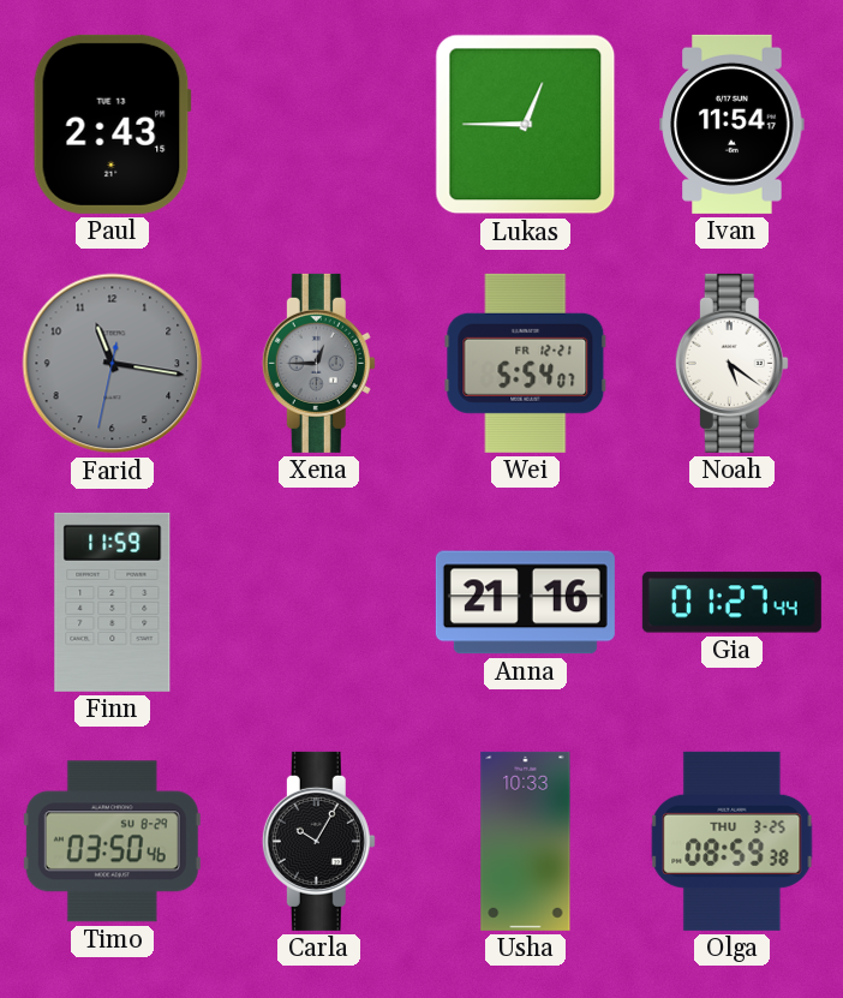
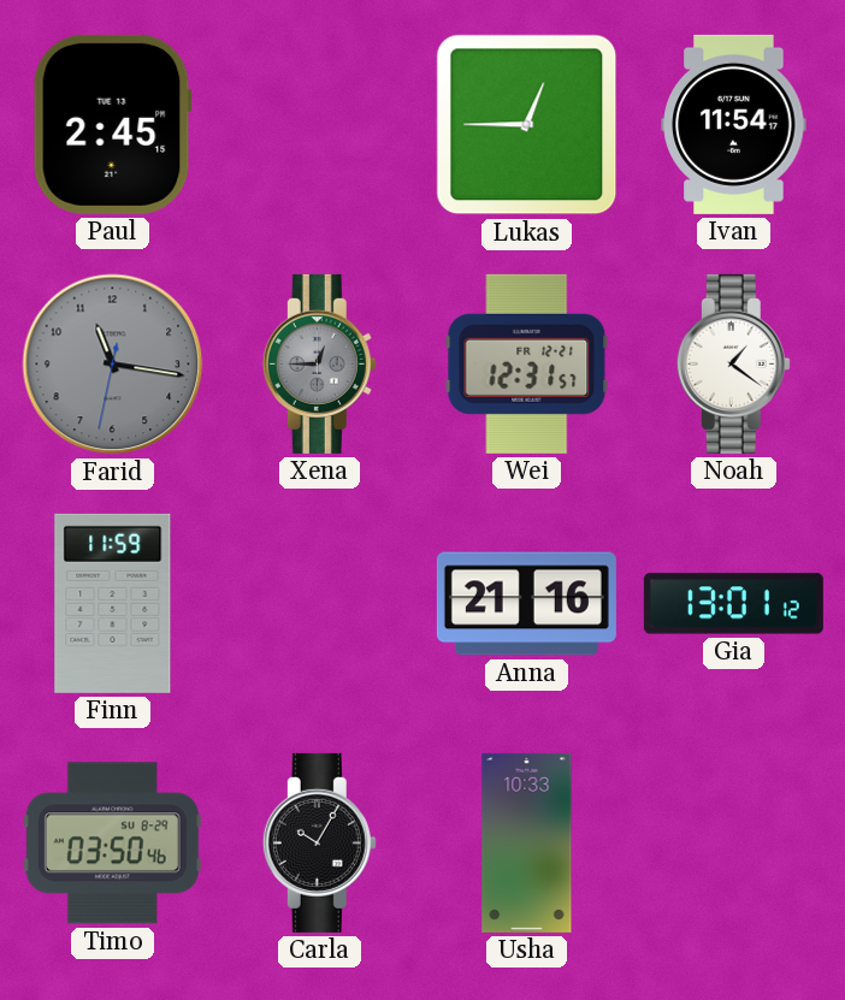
Paul: 2:43 -> 2:45 (112, 124)
Wei: 5:54 -> 12:31 (527, 363)
Noah: 5:21 -> 1:21 (733, 363)
Gia: 01:27 -> 13:01 (733, 604)
Olga: 08:59 -> none (733, 841)
